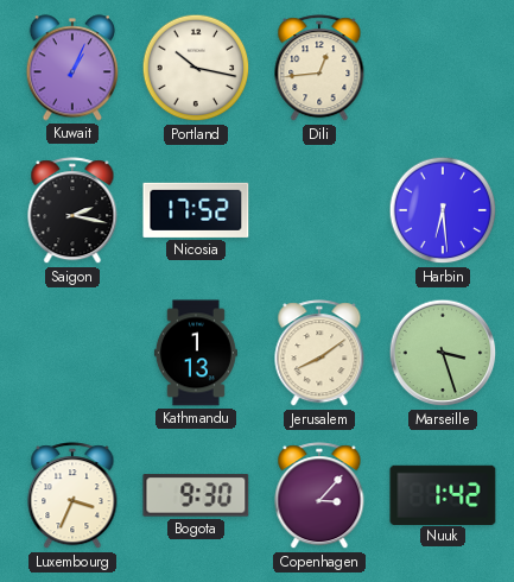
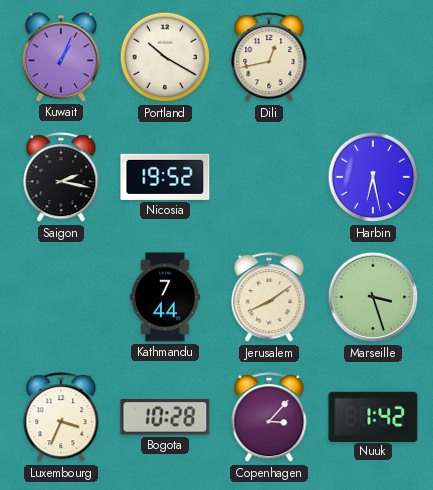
Portland: 10:17 -> 10:20 (165, 57)
Dili: 12:44 -> 12:43 (269, 58)
Nicosia: 17:52 -> 19:52 (165, 177)
Harbin: 6:29 -> 6:28 (373, 177)
Kathmandu: 1:13 -> 7:44 (165, 297)
Bogota: 9:30 -> 10:28 (165, 417)
